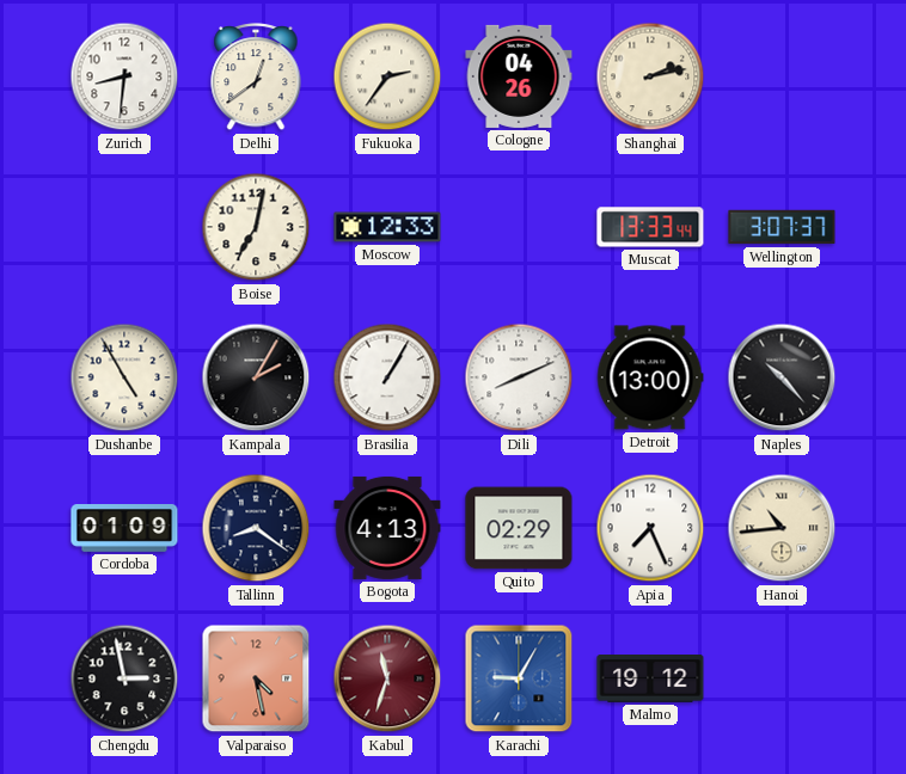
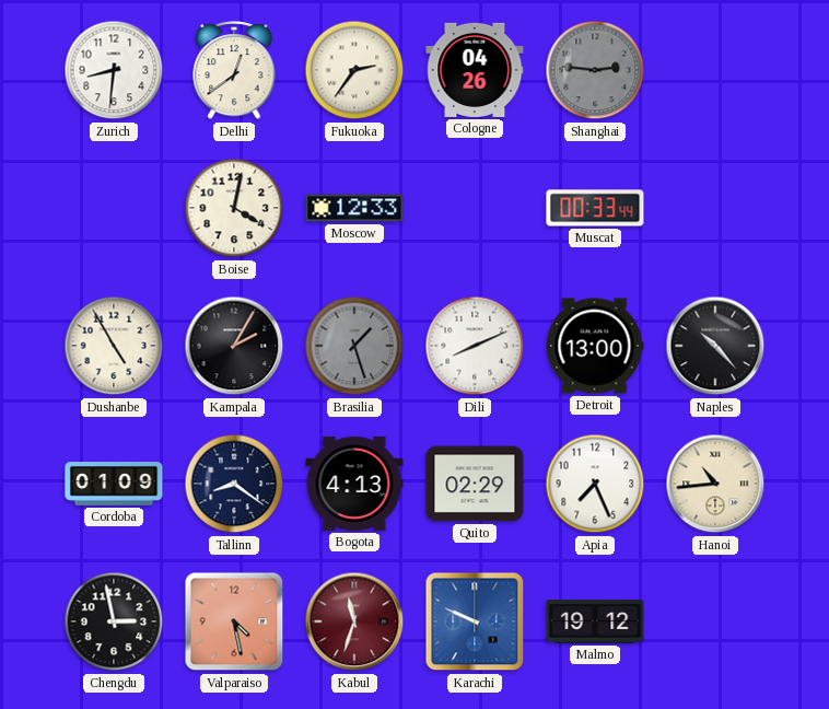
Shanghai: 2:13 -> 2:46 (595, 70)
Shanghai dial: cream -> grey (595, 70)
Boise: 7:02 -> 4:02 (234, 208)
Muscat: 13:33 -> 00:33 (595, 208)
Wellington: 3:07 -> none (782, 227)
Brasilia: 1:05 -> 1:27 (354, 346)
Brasilia dial: white -> grey (354, 346)
Karachi: 9:05 -> 9:49 (475, 621)
